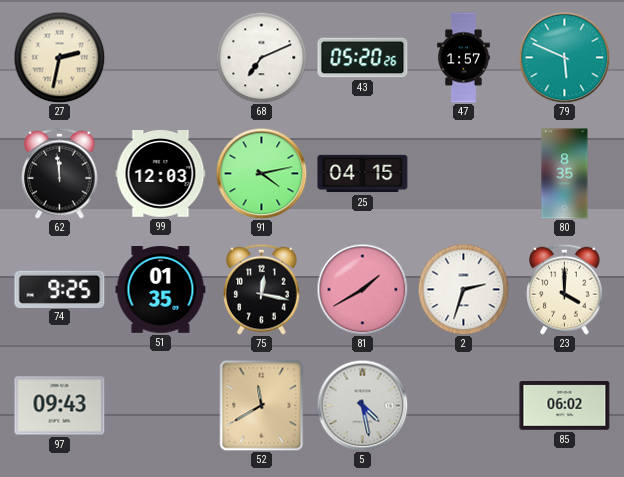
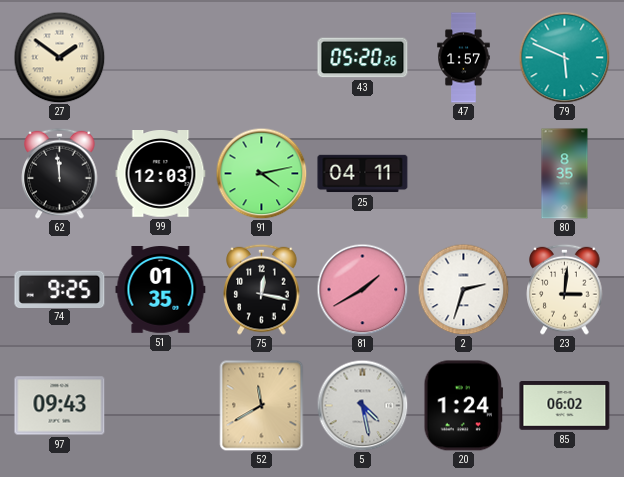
27: 2:32 -> 1:51 (59, 57)
68: 7:11 -> none (261, 57)
25: 04:15 -> 04:11 (363, 174)
23: 4:00 -> 3:01 (565, 289)
20: none -> 1:24 (463, 406)
